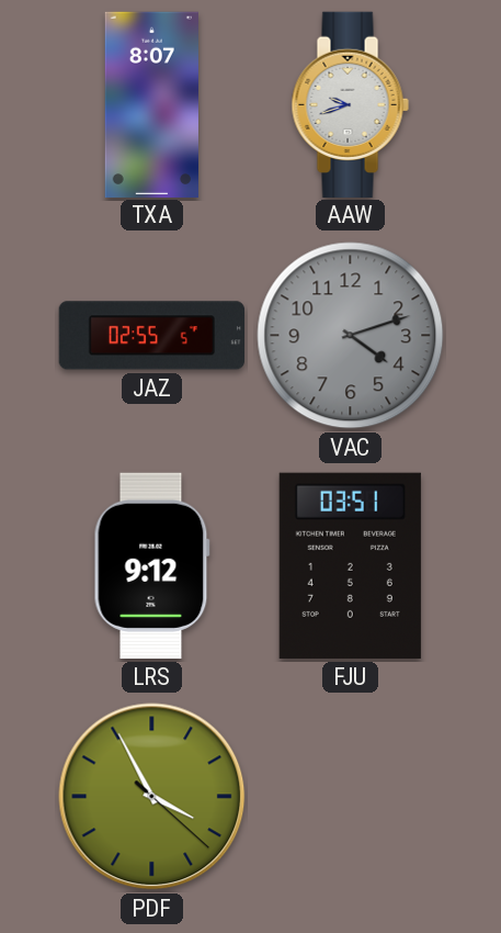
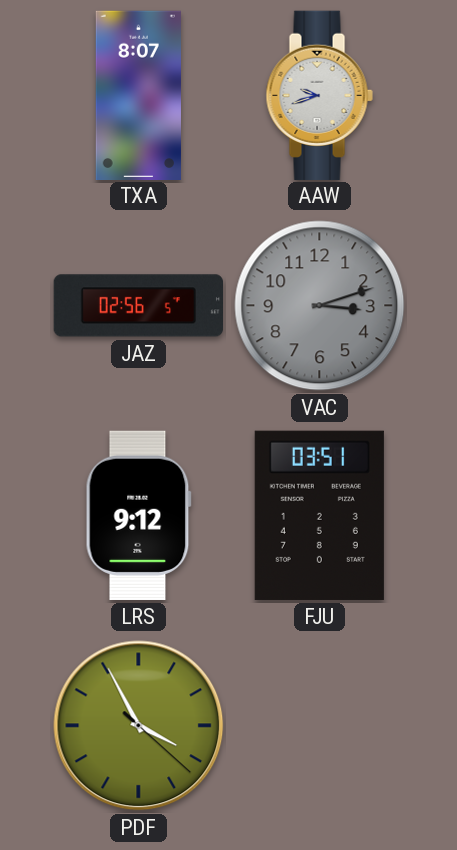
JAZ: 02:55 -> 02:56 (138, 306)
VAC: 4:12 -> 3:12 (320, 306)
